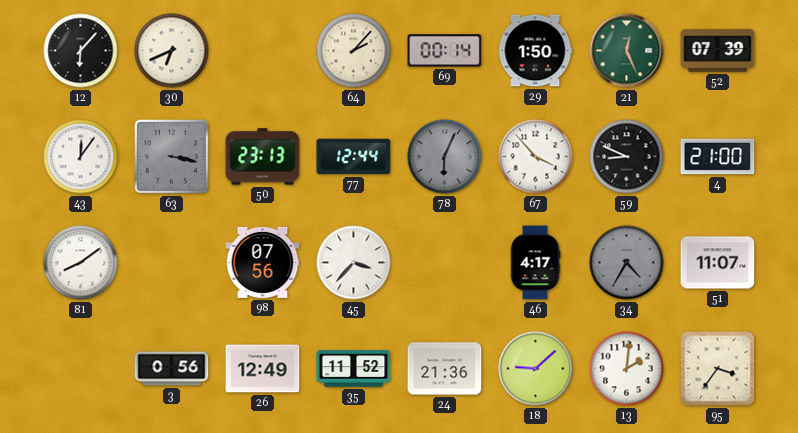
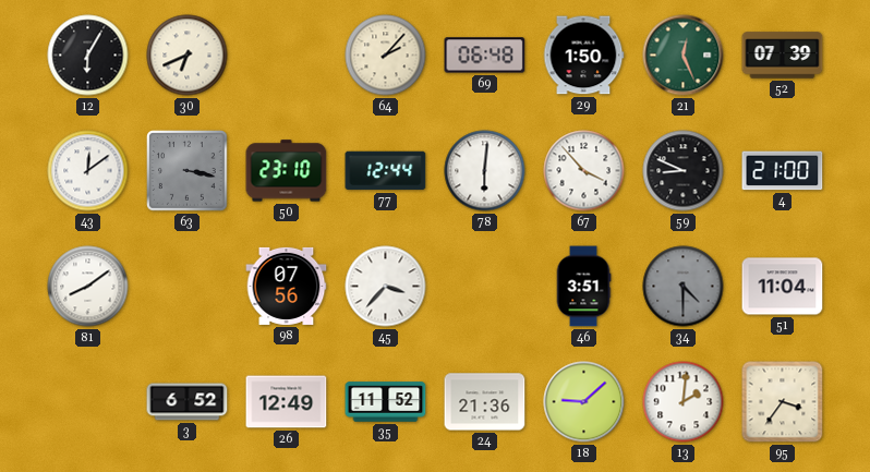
12: 6:07 -> 6:05 (88, 56)
69: 00:14 -> 06:48 (485, 56)
43: 12:06 -> 12:09 (88, 171)
50: 23:13 -> 23:10 (287, 171)
78: 6:04 -> 6:01 (485, 171)
78 dial: grey -> white (485, 171)
46: 4:17 -> 3:51 (583, 287)
34: 4:35 -> 4:30 (684, 287)
51: 11:07 -> 11:04 (783, 287)
3: 0:56 -> 6:52 (188, 402)
